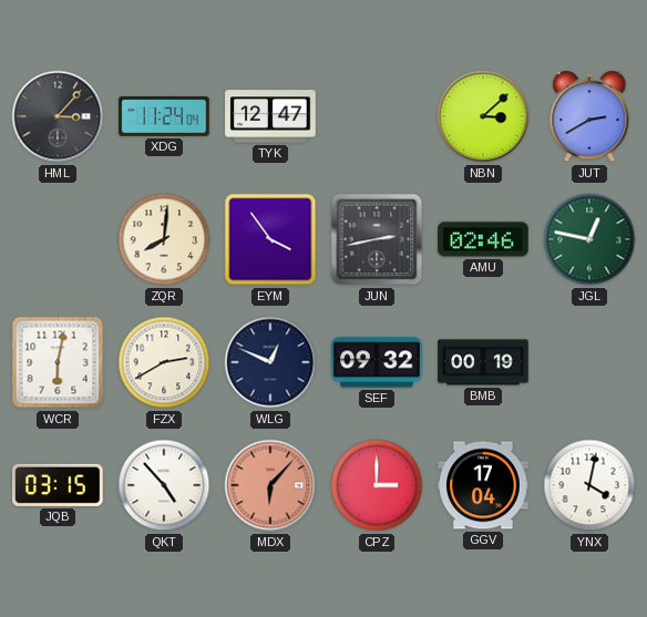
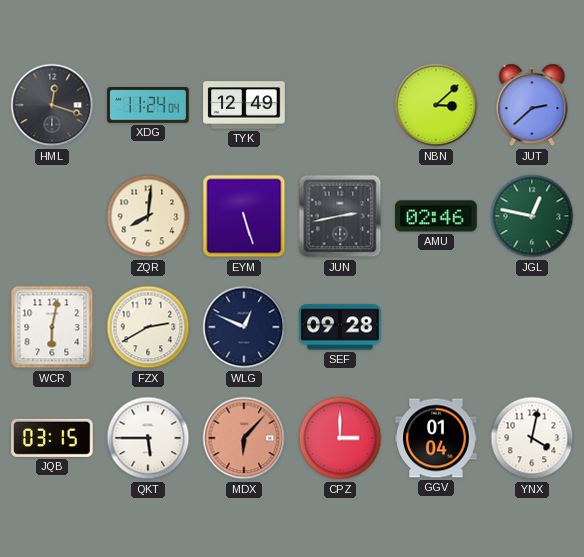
HML: 3:07 -> 12:18 (52, 105)
TYK: 12:47 -> 12:49 (244, 105)
JUT: 2:40 -> 2:38 (532, 105)
EYM: 3:54 -> 5:27 (244, 216)
SEF: 09:32 -> 09:28 (340, 327)
BMB: 00:19 -> none (483, 362)
QKT: 4:53 -> 5:45 (148, 438)
GGV: 17:04 -> 01:04 (436, 438)
